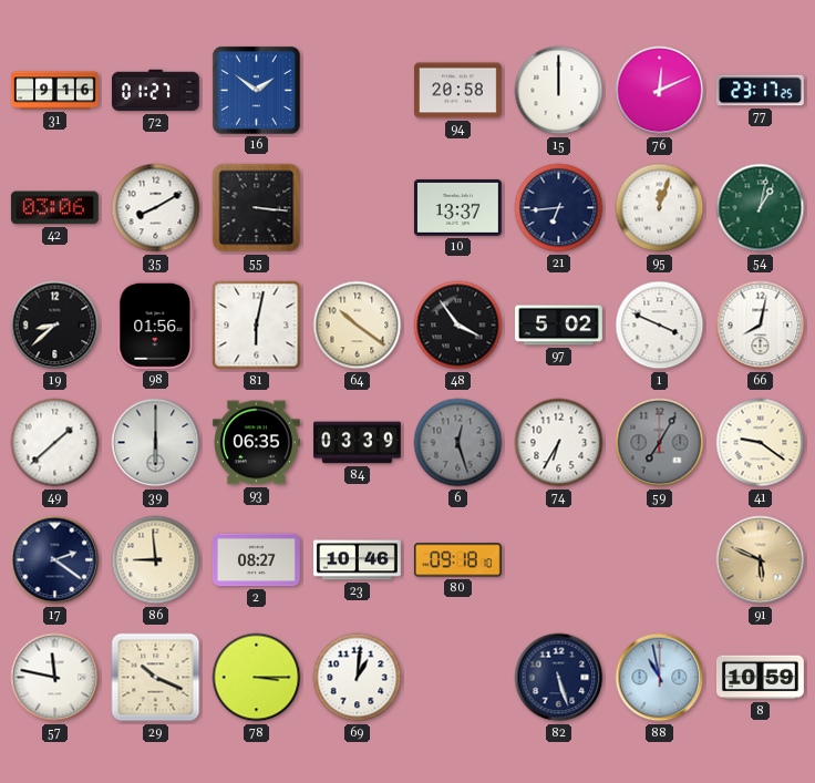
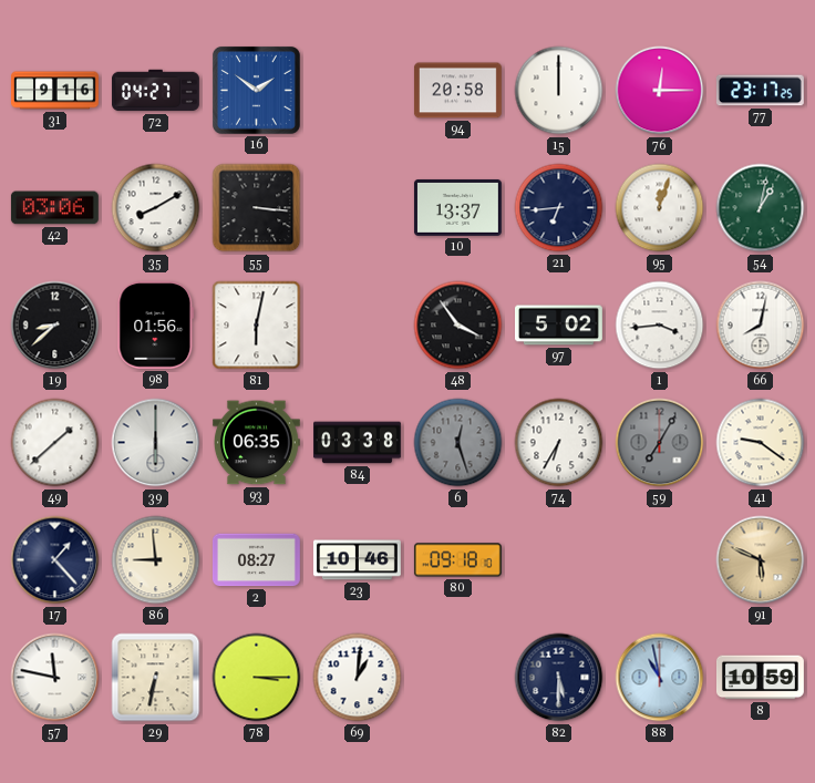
72: 01:27 -> 04:27 (155, 91)
76: 12:11 -> 12:15 (660, 91)
64: 10:21 -> none (358, 326)
1: 3:49 -> 3:44 (660, 326)
84: 03:39 -> 03:38 (358, 443)
17: 2:21 -> 1:23 (55, 560)
29: 10:19 -> 6:32 (156, 678)
82: 5:27 -> 5:30 (559, 678)
